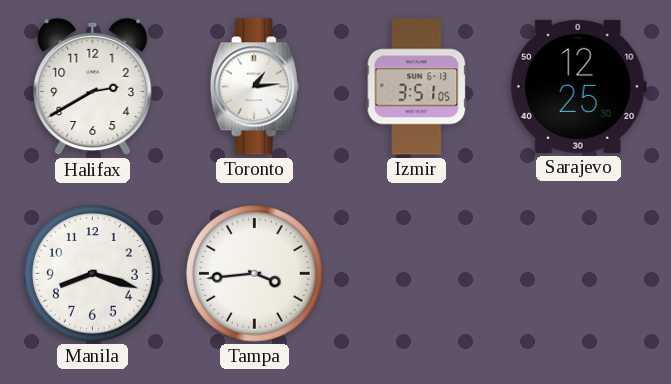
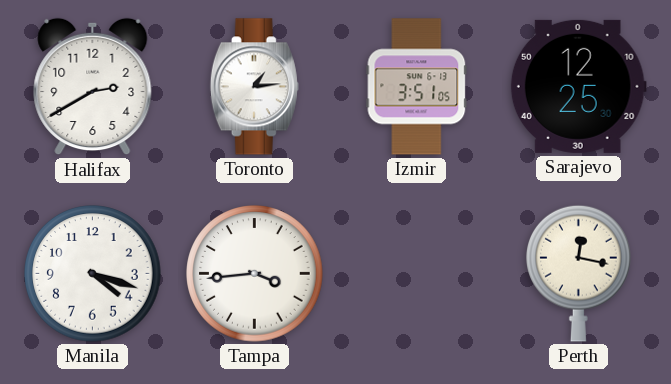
Manila: 8:18 -> 4:18 (93, 274)
Perth: none -> 12:17 (579, 273)
